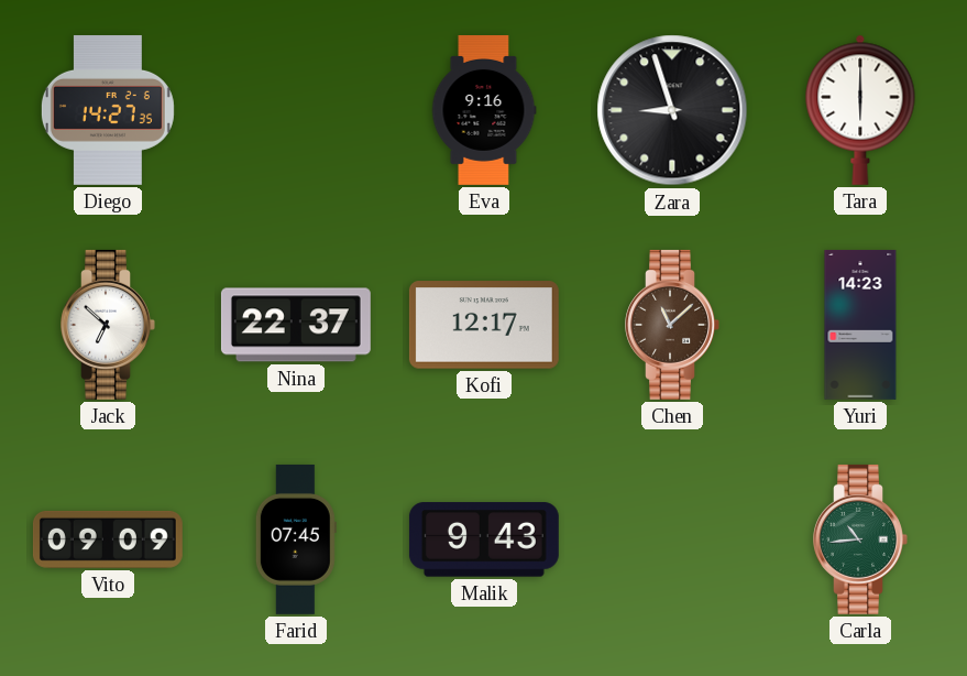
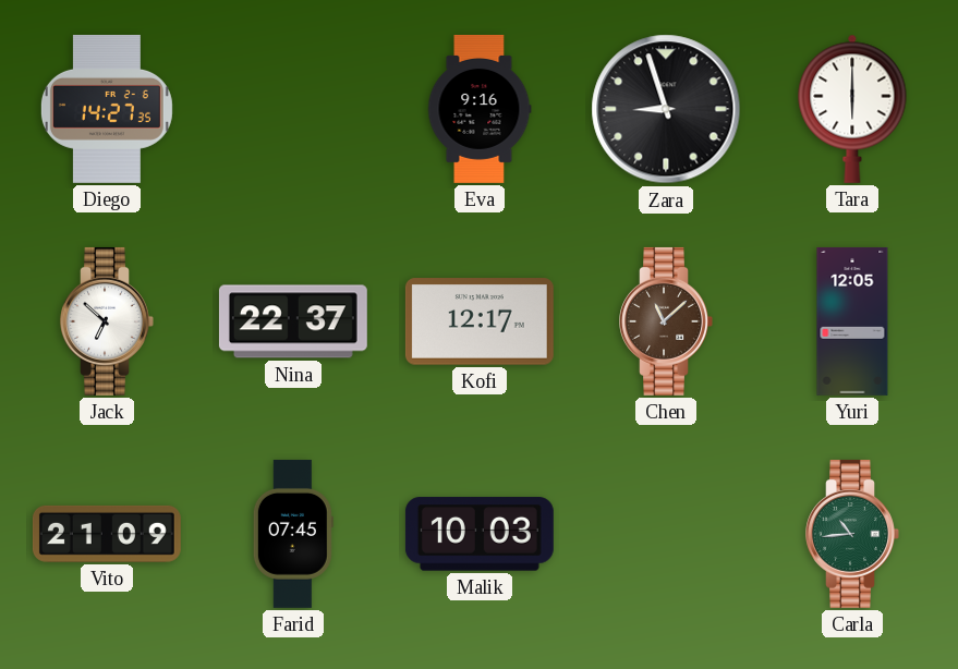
Yuri: 14:23 -> 12:05 (852, 321)
Vito: 09:09 -> 21:09 (107, 534)
Malik: 9:43 -> 10:03 (480, 534)
